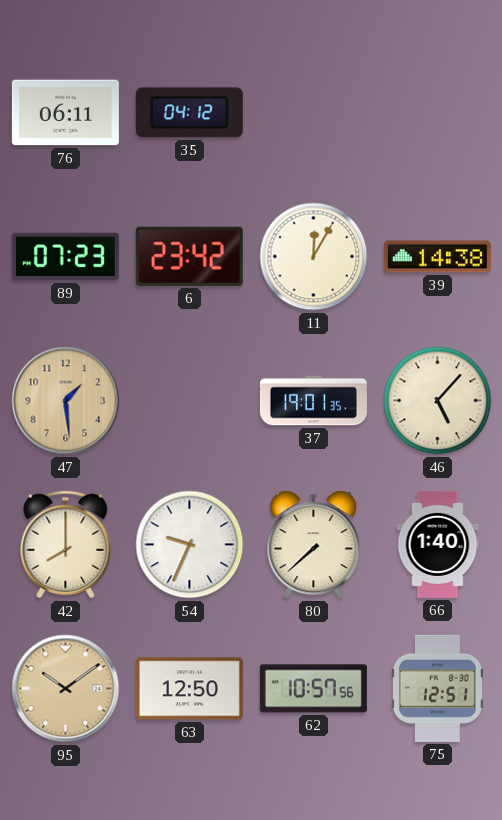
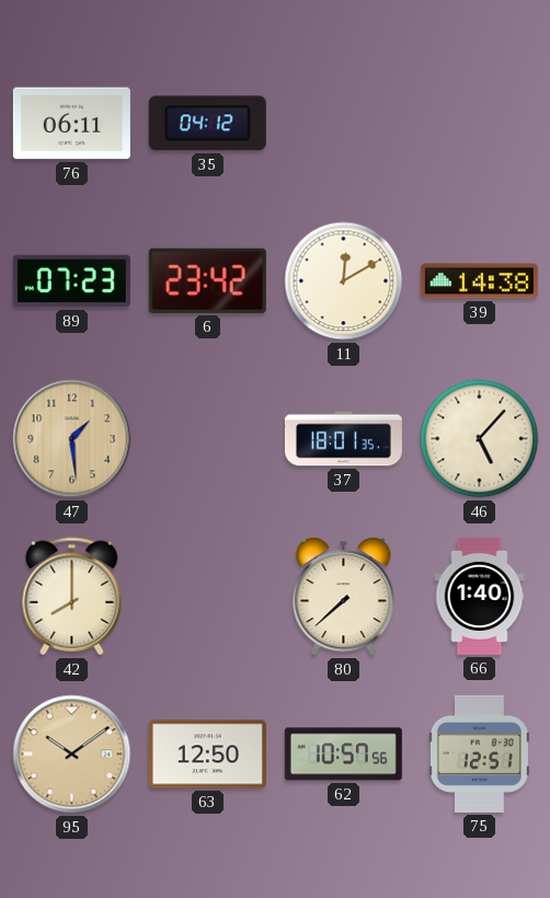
11: 12:05 -> 12:10 (344, 281)
37: 19:01 -> 18:01 (343, 439)
54: 9:34 -> none (190, 545)
